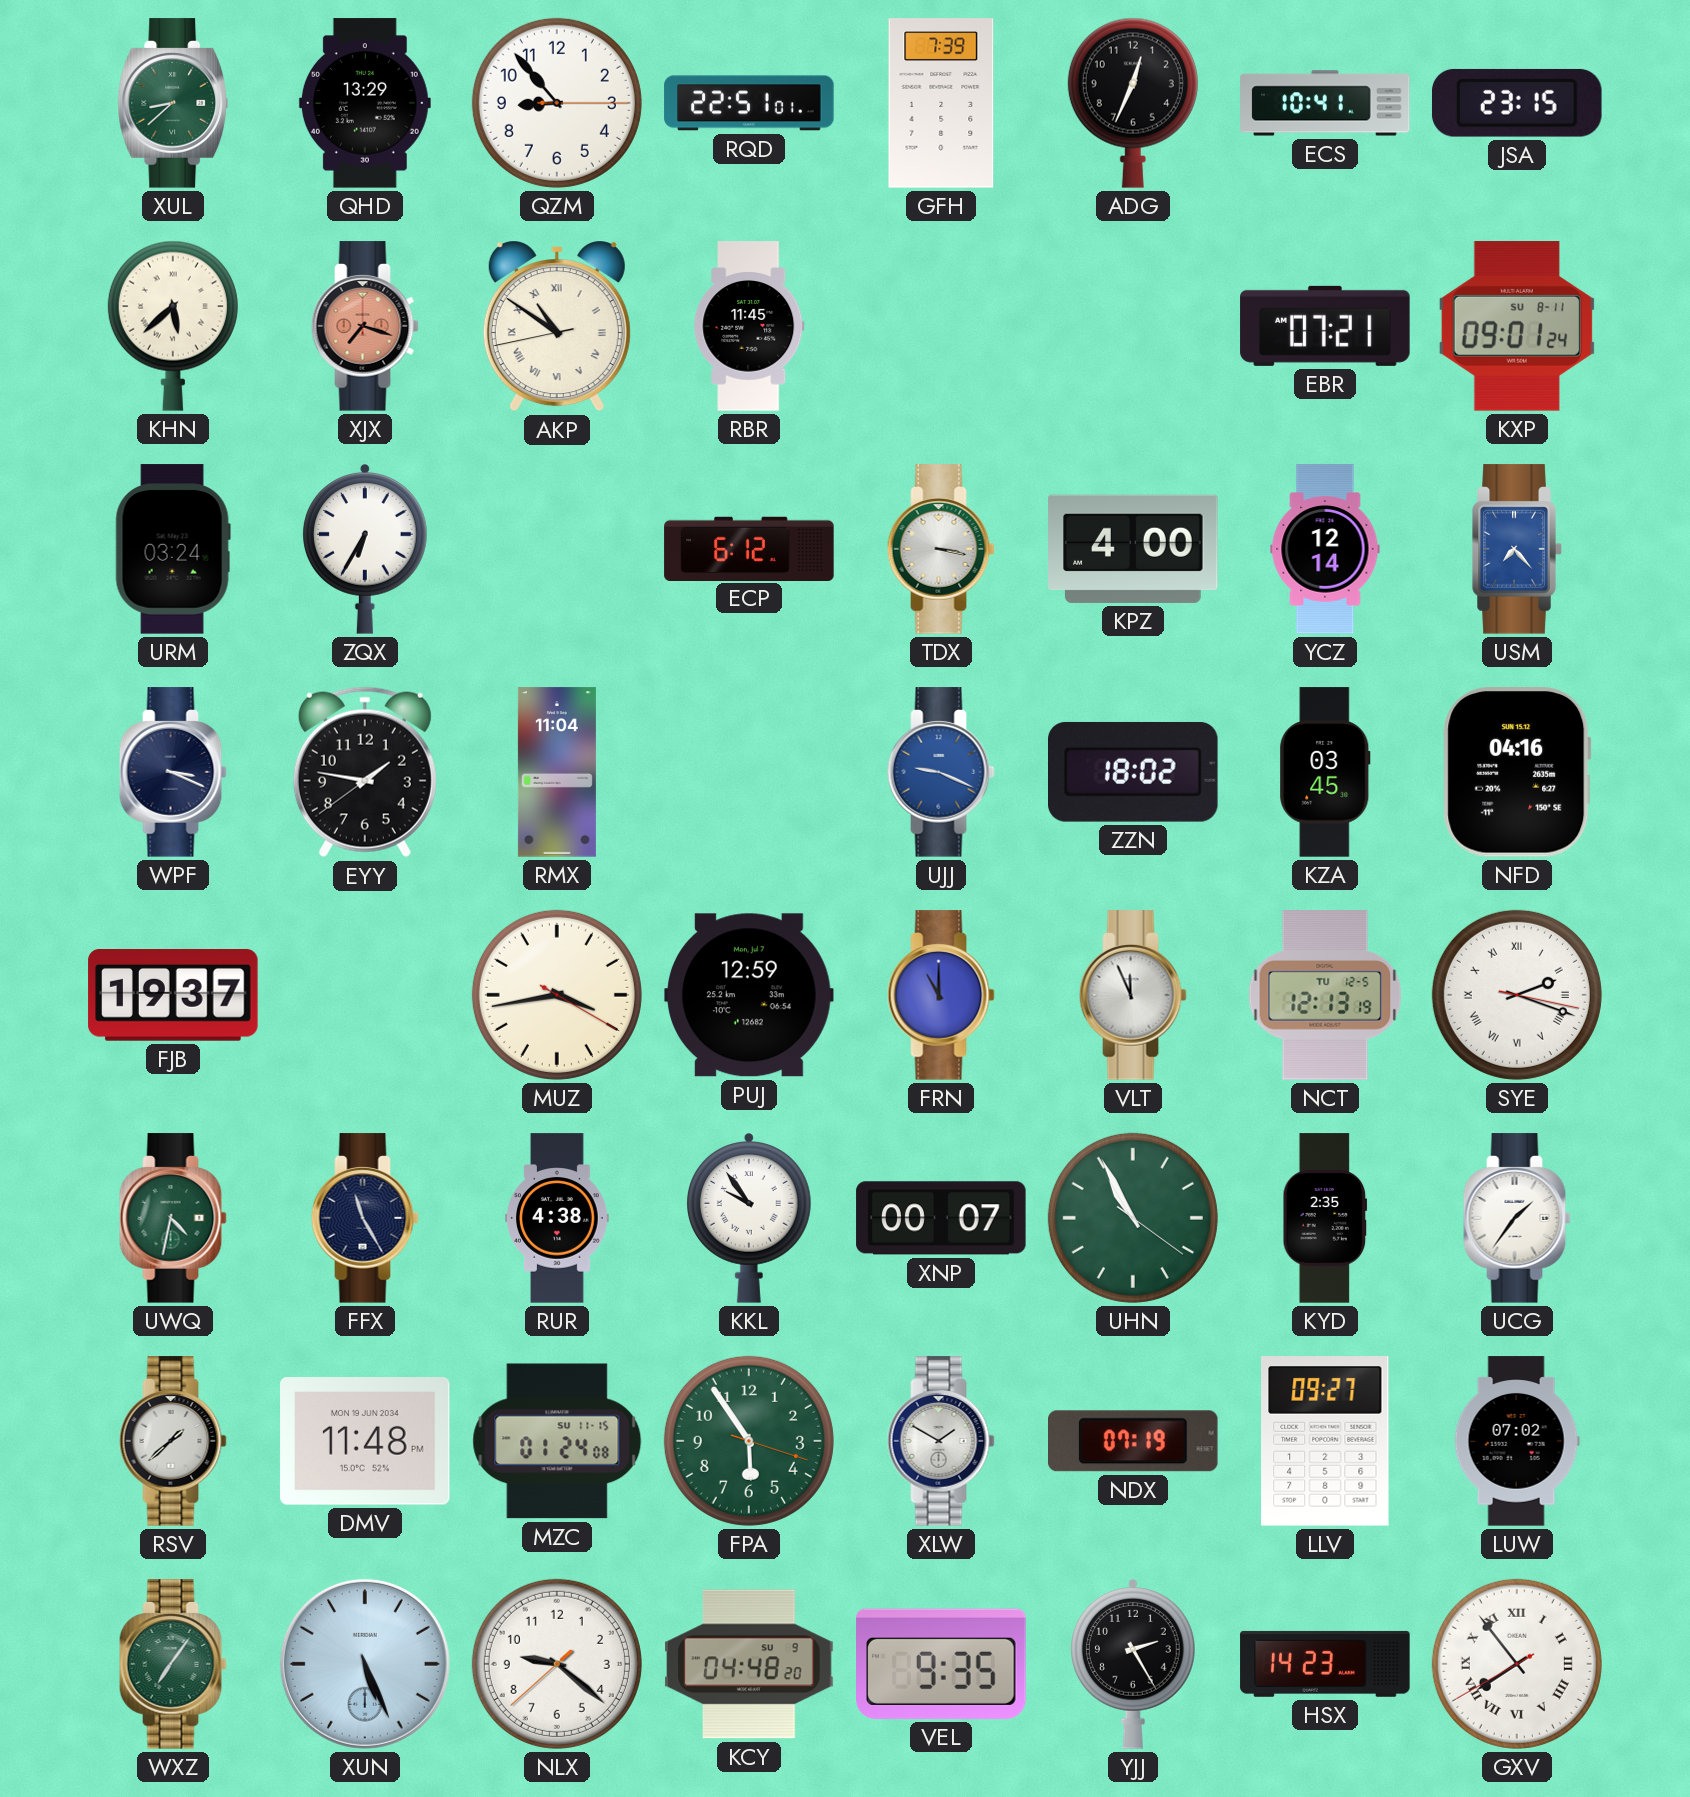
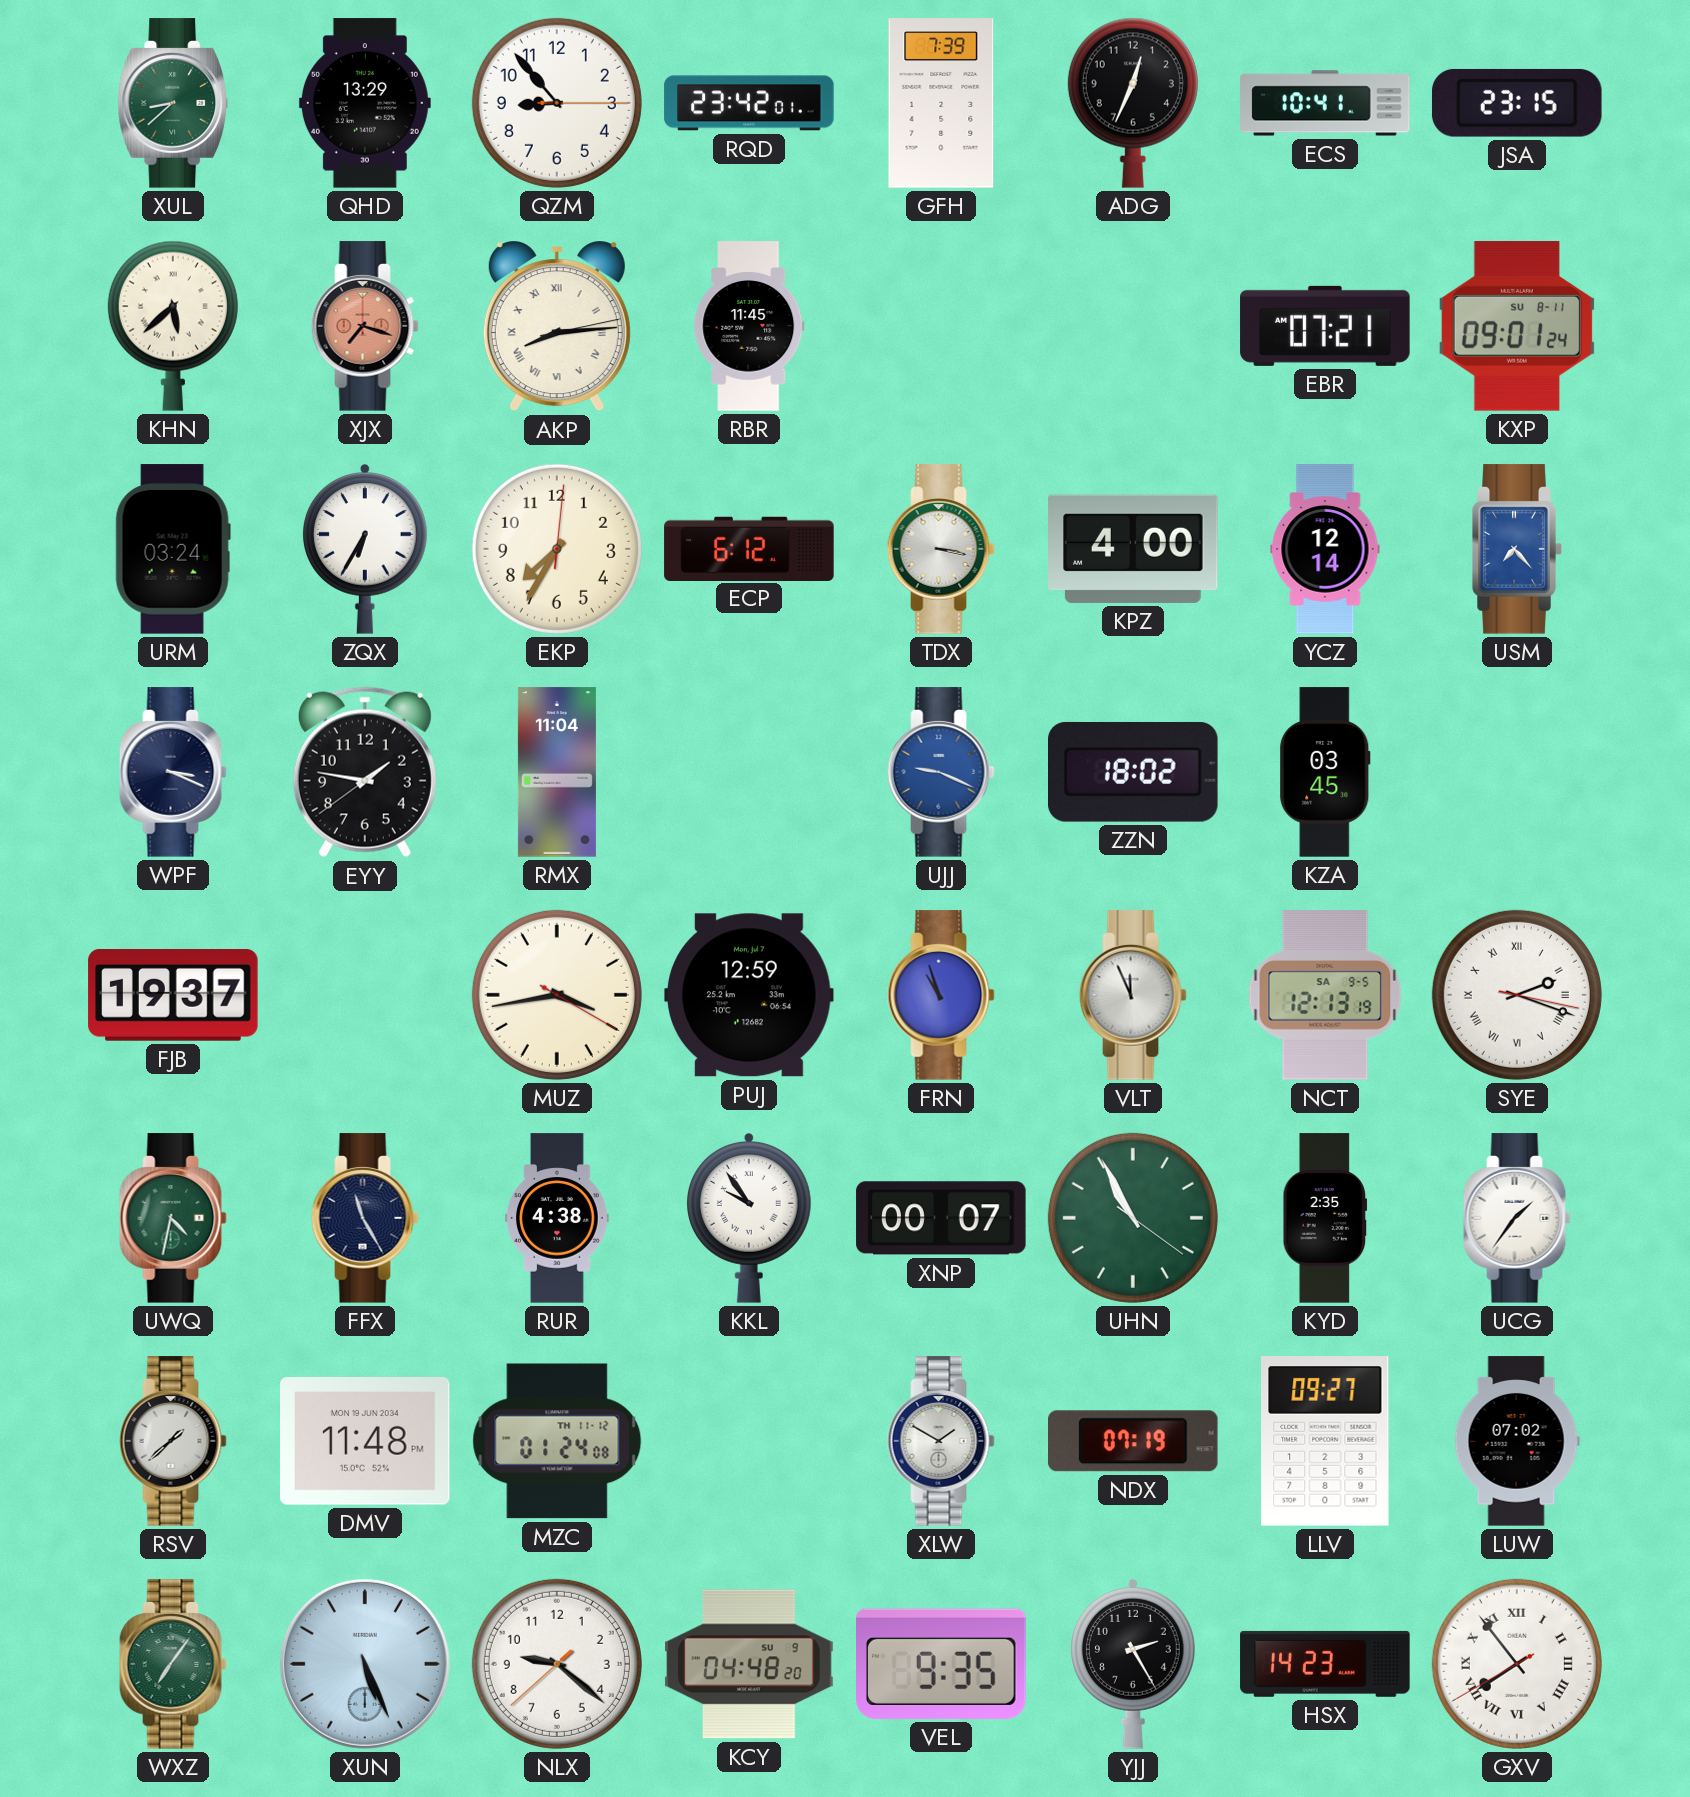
RQD: 22:51 -> 23:42 (749, 103)
AKP: 10:50 -> 8:14 (557, 326)
EKP: none -> 7:35 (557, 549)
NFD: 04:16 -> none (1517, 773)
FRN: 11:00 -> 10:57 (941, 995)
NCT date: TU 12-5 -> SA 9-5 (1325, 995)
MZC date: SU 11-15 -> TH 11-12 (557, 1441)
FPA: 5:54 -> none (749, 1441)
